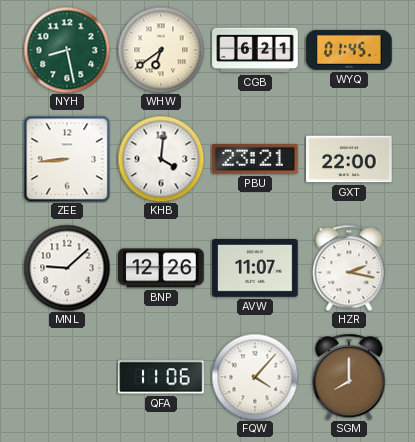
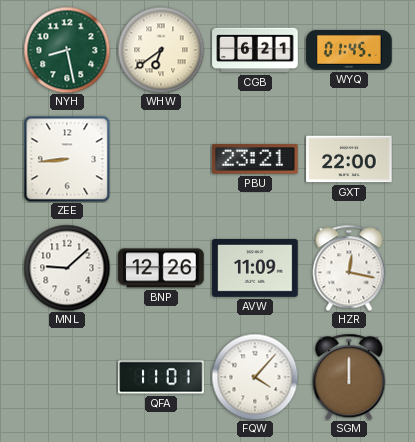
KHB: 4:01 -> none (161, 159)
AVW: 11:07 -> 11:09 (255, 269)
HZR: 2:17 -> 12:17 (349, 268)
QFA: 11:06 -> 11:01 (161, 377)
SGM: 8:00 -> 12:00 (349, 377)
